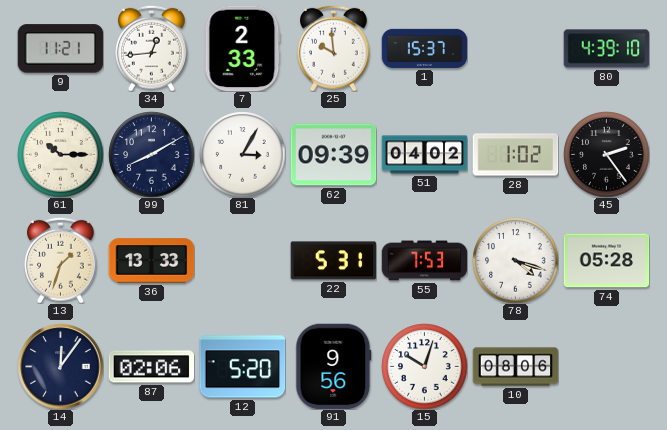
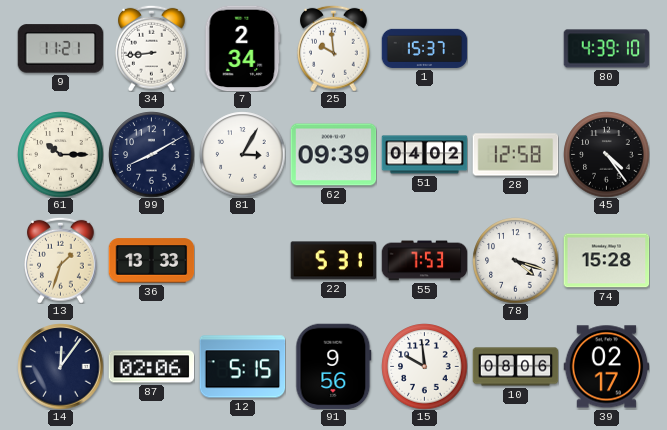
34: 12:44 -> 8:44 (152, 48)
7: 2:33 -> 2:34 (243, 48)
28: 1:02 -> 12:58 (515, 155)
45: 2:24 -> 4:24 (606, 154)
74: 05:28 -> 15:28 (606, 261)
12: 5:20 -> 5:15 (242, 367)
15: 10:03 -> 9:59 (424, 366)
39: none -> 02:17 (606, 367)
